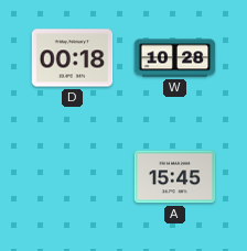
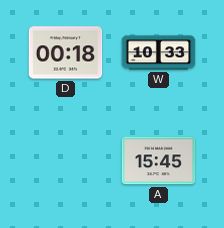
W: 10:28 -> 10:33 (159, 53)
